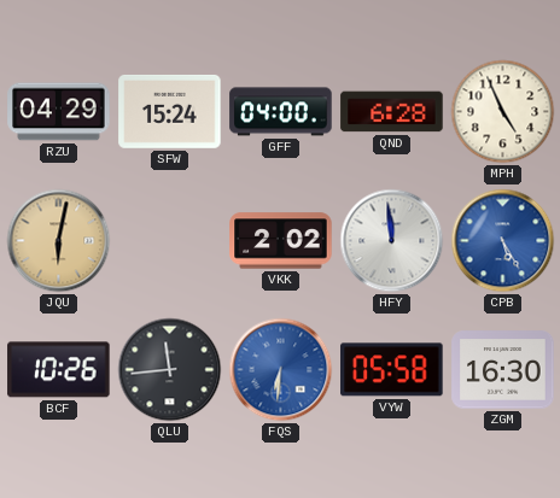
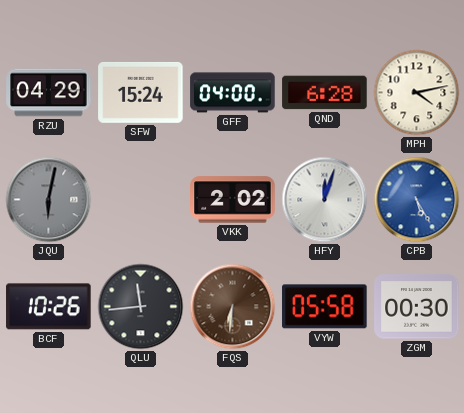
MPH: 4:56 -> 4:13 (417, 93)
JQU dial: champagne -> grey (49, 200)
HFY: 11:59 -> 12:03 (325, 200)
FQS dial: blue -> brown (233, 307)
ZGM: 16:30 -> 00:30 (417, 307)
